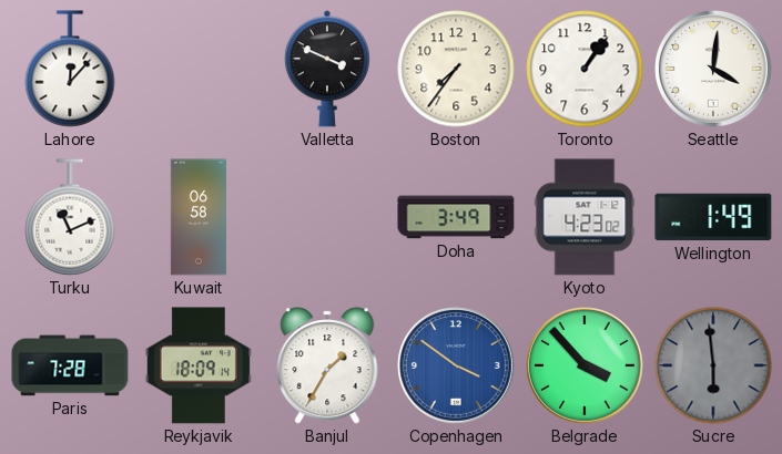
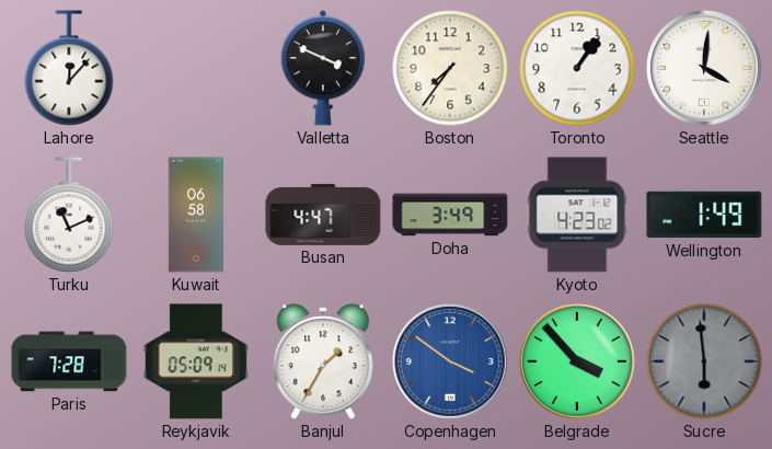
Busan: none -> 4:47 (323, 215)
Reykjavik: 18:09 -> 05:09 (196, 361)
